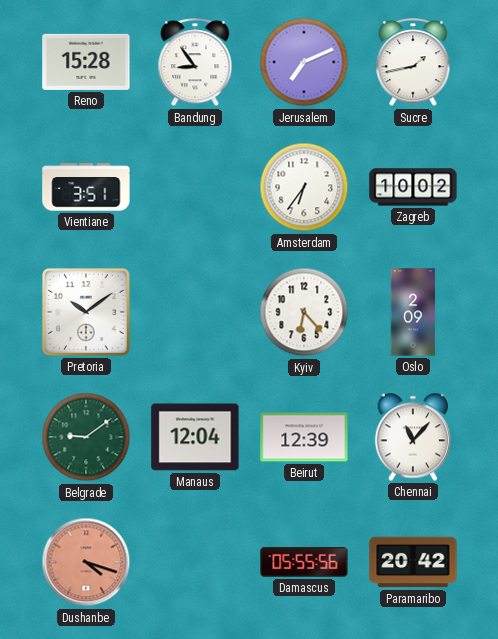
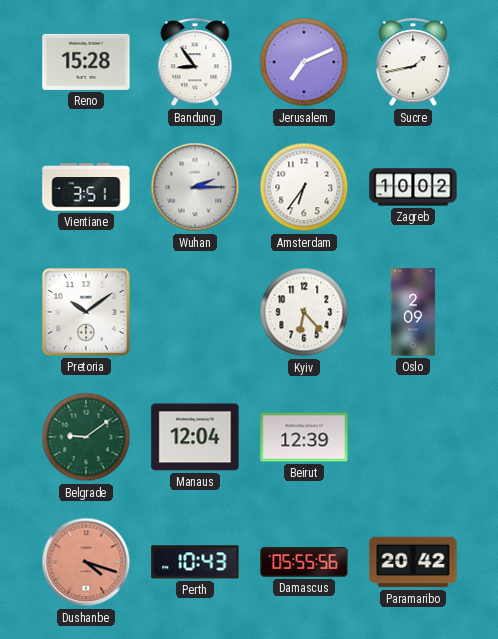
Wuhan: none -> 2:15 (195, 187)
Chennai: 11:07 -> none (413, 437)
Perth: none -> 10:43 (195, 562)
